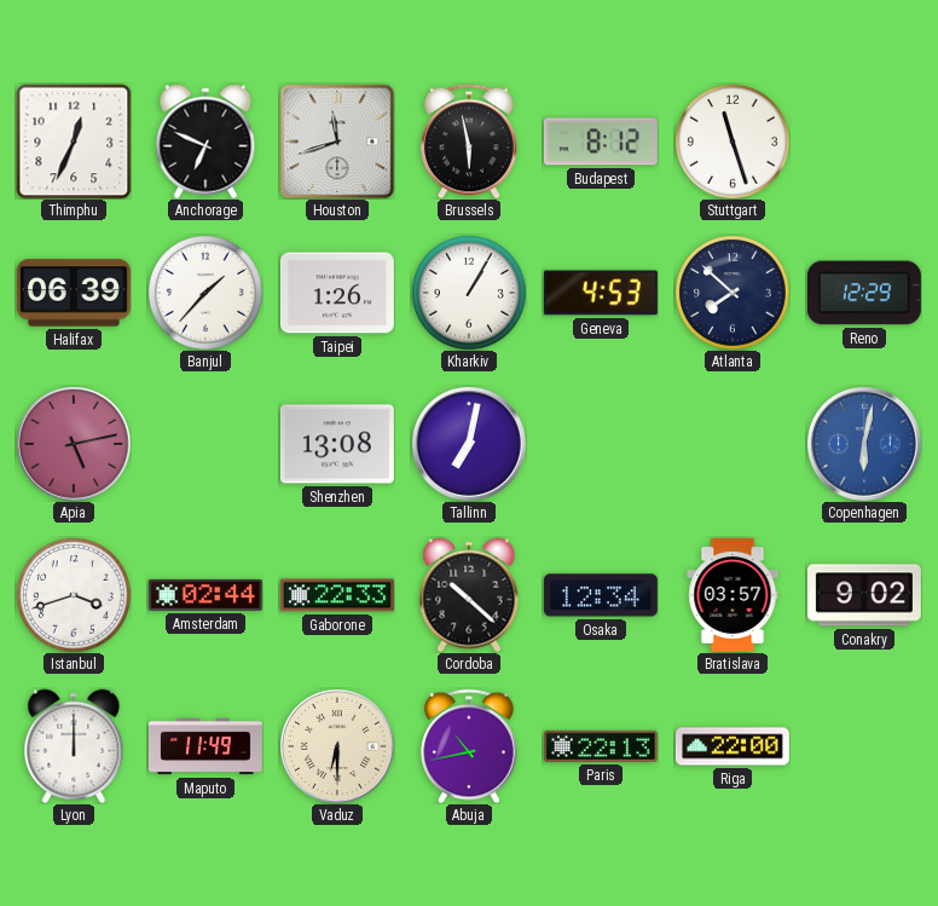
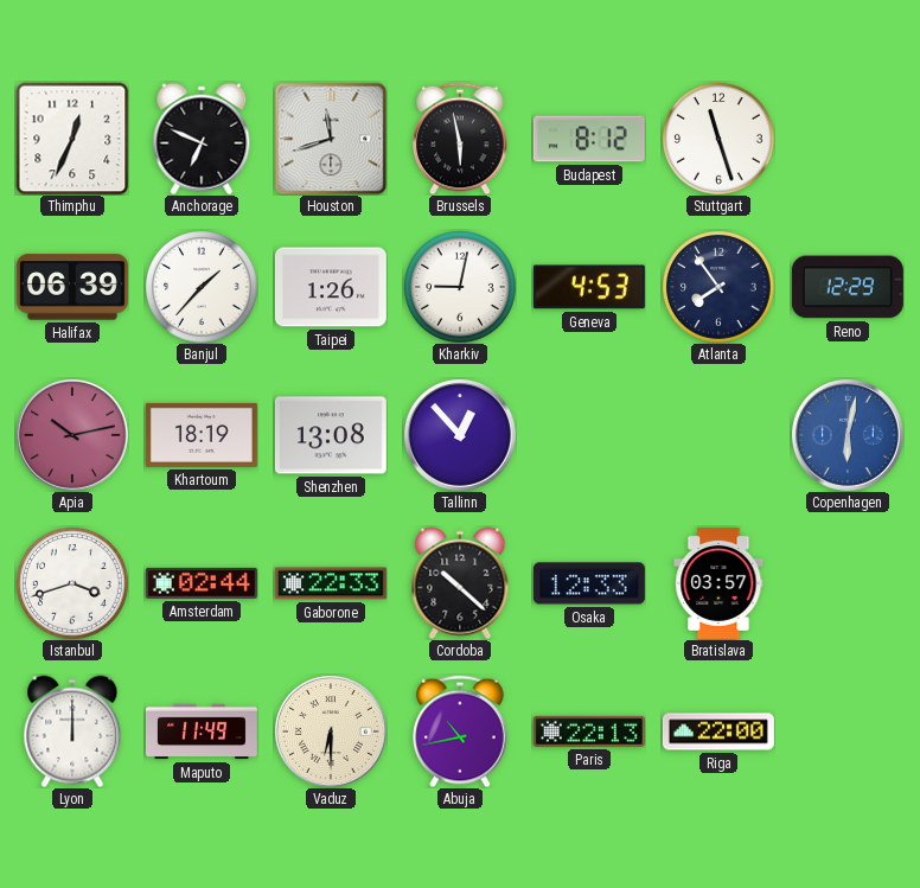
Kharkiv: 1:05 -> 9:02 (460, 287)
Atlanta: 7:52 -> 7:54 (718, 287)
Apia: 5:13 -> 10:13 (72, 435)
Khartoum: none -> 18:19 (202, 435)
Tallinn: 7:02 -> 12:53 (460, 435)
Osaka: 12:34 -> 12:33 (589, 583)
Conakry: 9:02 -> none (864, 595)
